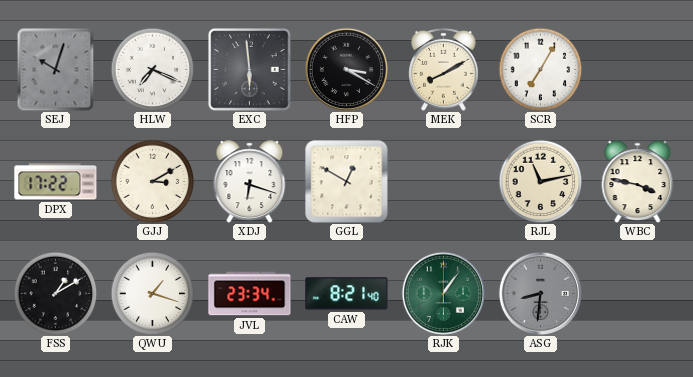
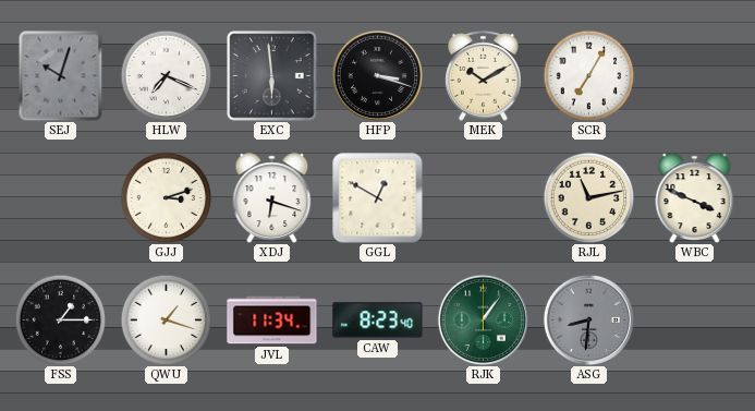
HFP: 3:20 -> 3:18 (377, 75)
MEK: 8:10 -> 10:10 (484, 75)
DPX: 17:22 -> none (56, 182)
GJJ: 3:10 -> 3:12 (166, 197)
WBC: 3:47 -> 3:49 (695, 197)
FSS: 1:10 -> 1:15 (60, 319)
JVL: 23:34 -> 11:34 (272, 321)
CAW: 8:21 -> 8:23 (378, 321)
